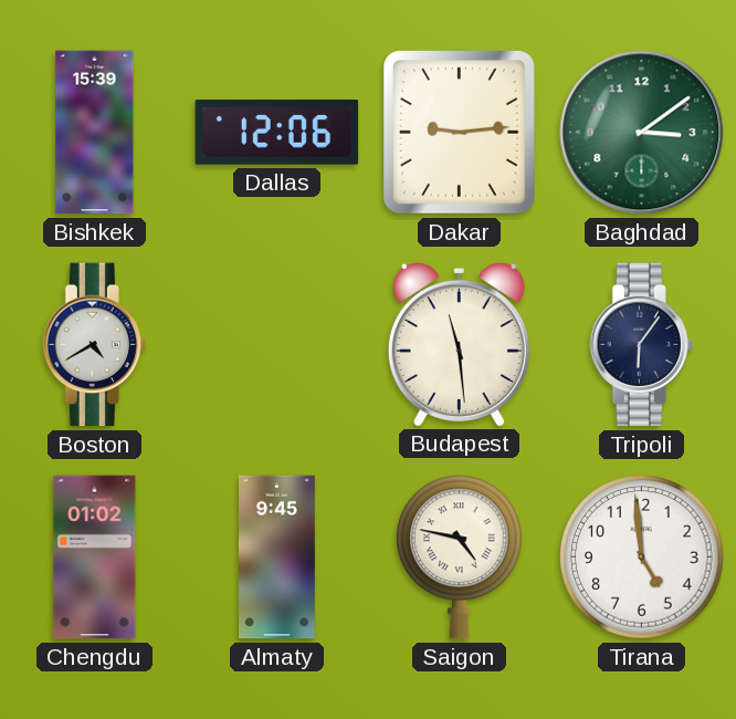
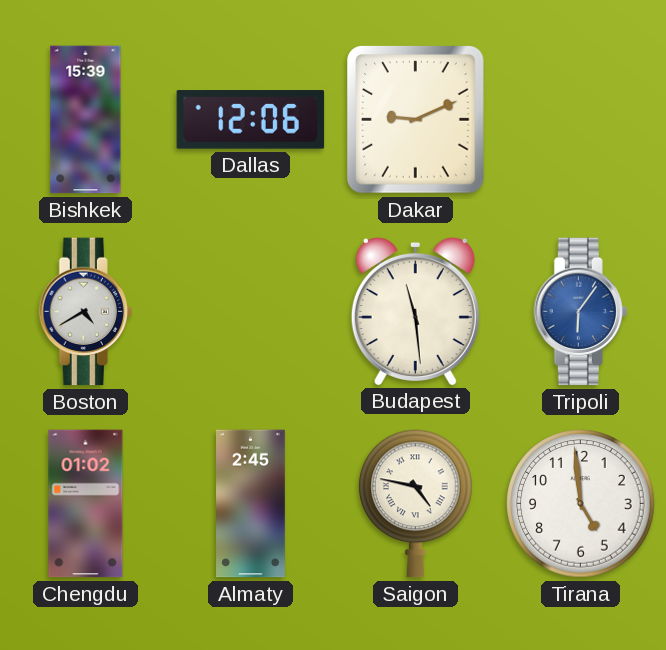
Dakar: 9:14 -> 9:11 (416, 120)
Baghdad: 3:09 -> none (642, 133)
Tripoli dial: navy -> blue (580, 312)
Almaty: 9:45 -> 2:45 (251, 504)
